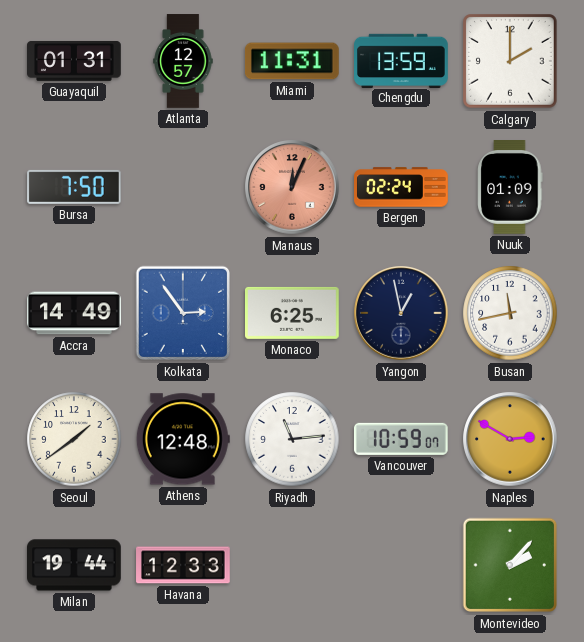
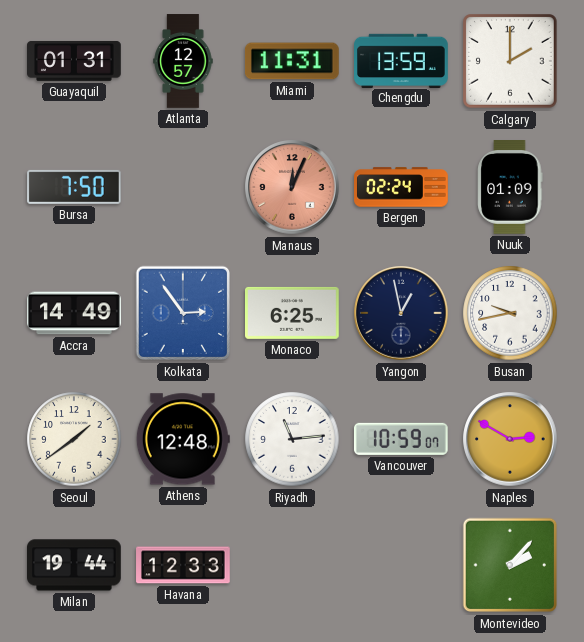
Busan: 11:43 -> 9:43 (510, 313)
